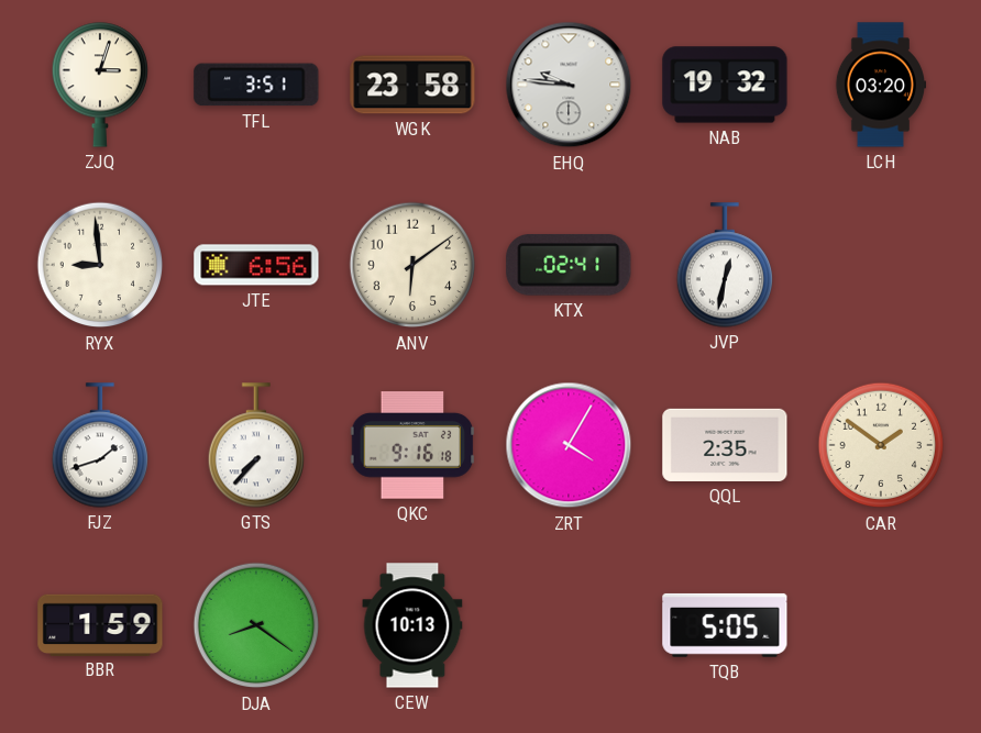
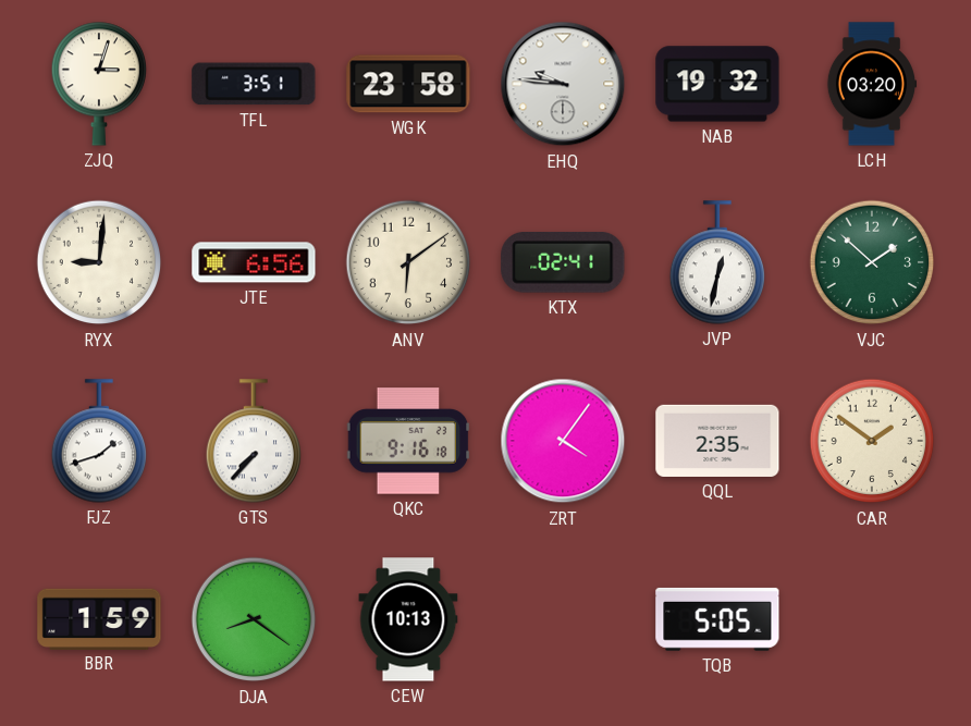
RYX: 8:59 -> 9:01 (99, 262)
VJC: none -> 1:52 (872, 262)
ZRT: 4:05 -> 4:06 (563, 441)
